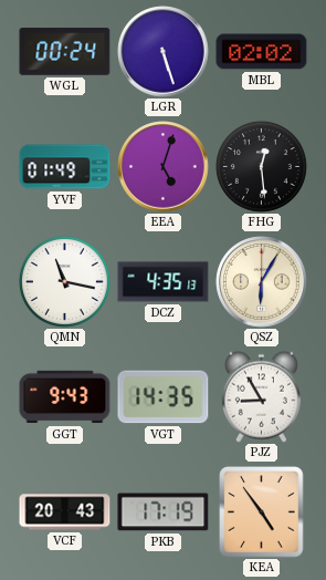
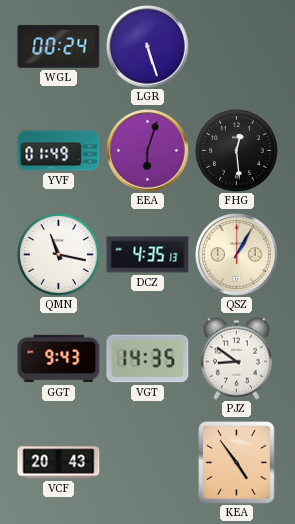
MBL: 02:02 -> none (262, 52)
EEA: 5:03 -> 6:03 (148, 151)
QSZ: 6:05 -> 1:05 (237, 255)
PJZ: 8:55 -> 8:51 (236, 358)
PKB: 17:19 -> none (164, 512)
